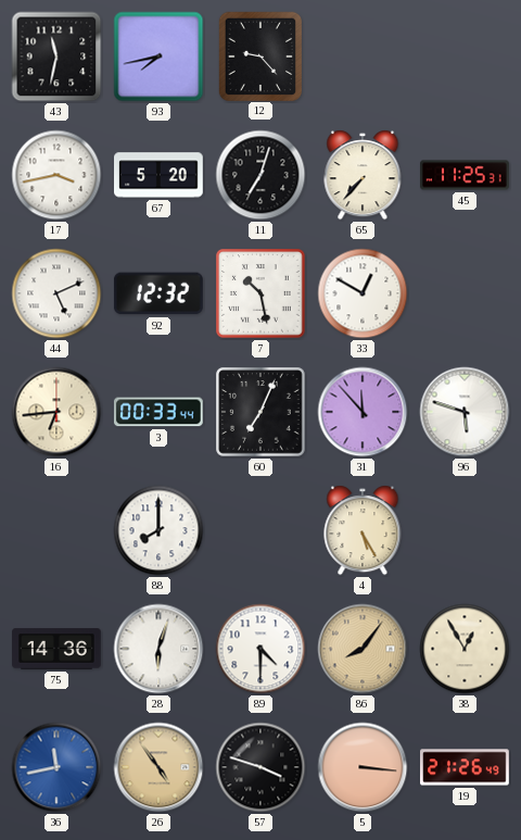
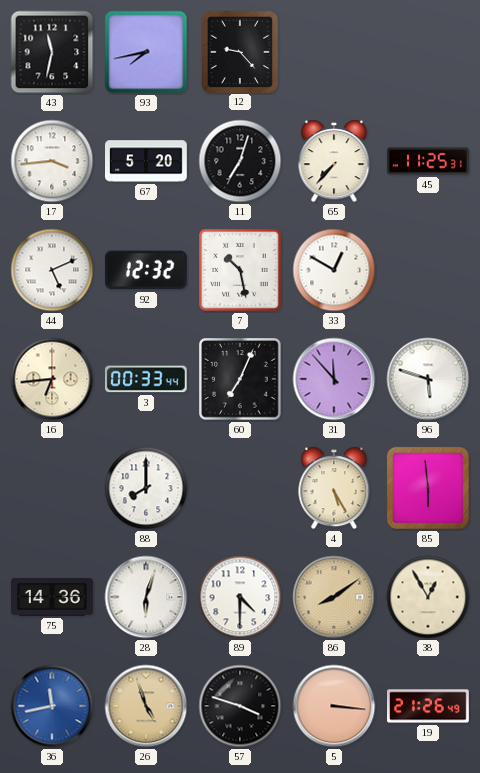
17: 3:43 -> 3:44 (52, 161)
85: none -> 5:59 (428, 488)
86: 8:06 -> 8:09 (334, 597)
26: 4:54 -> 4:57 (146, 706)
